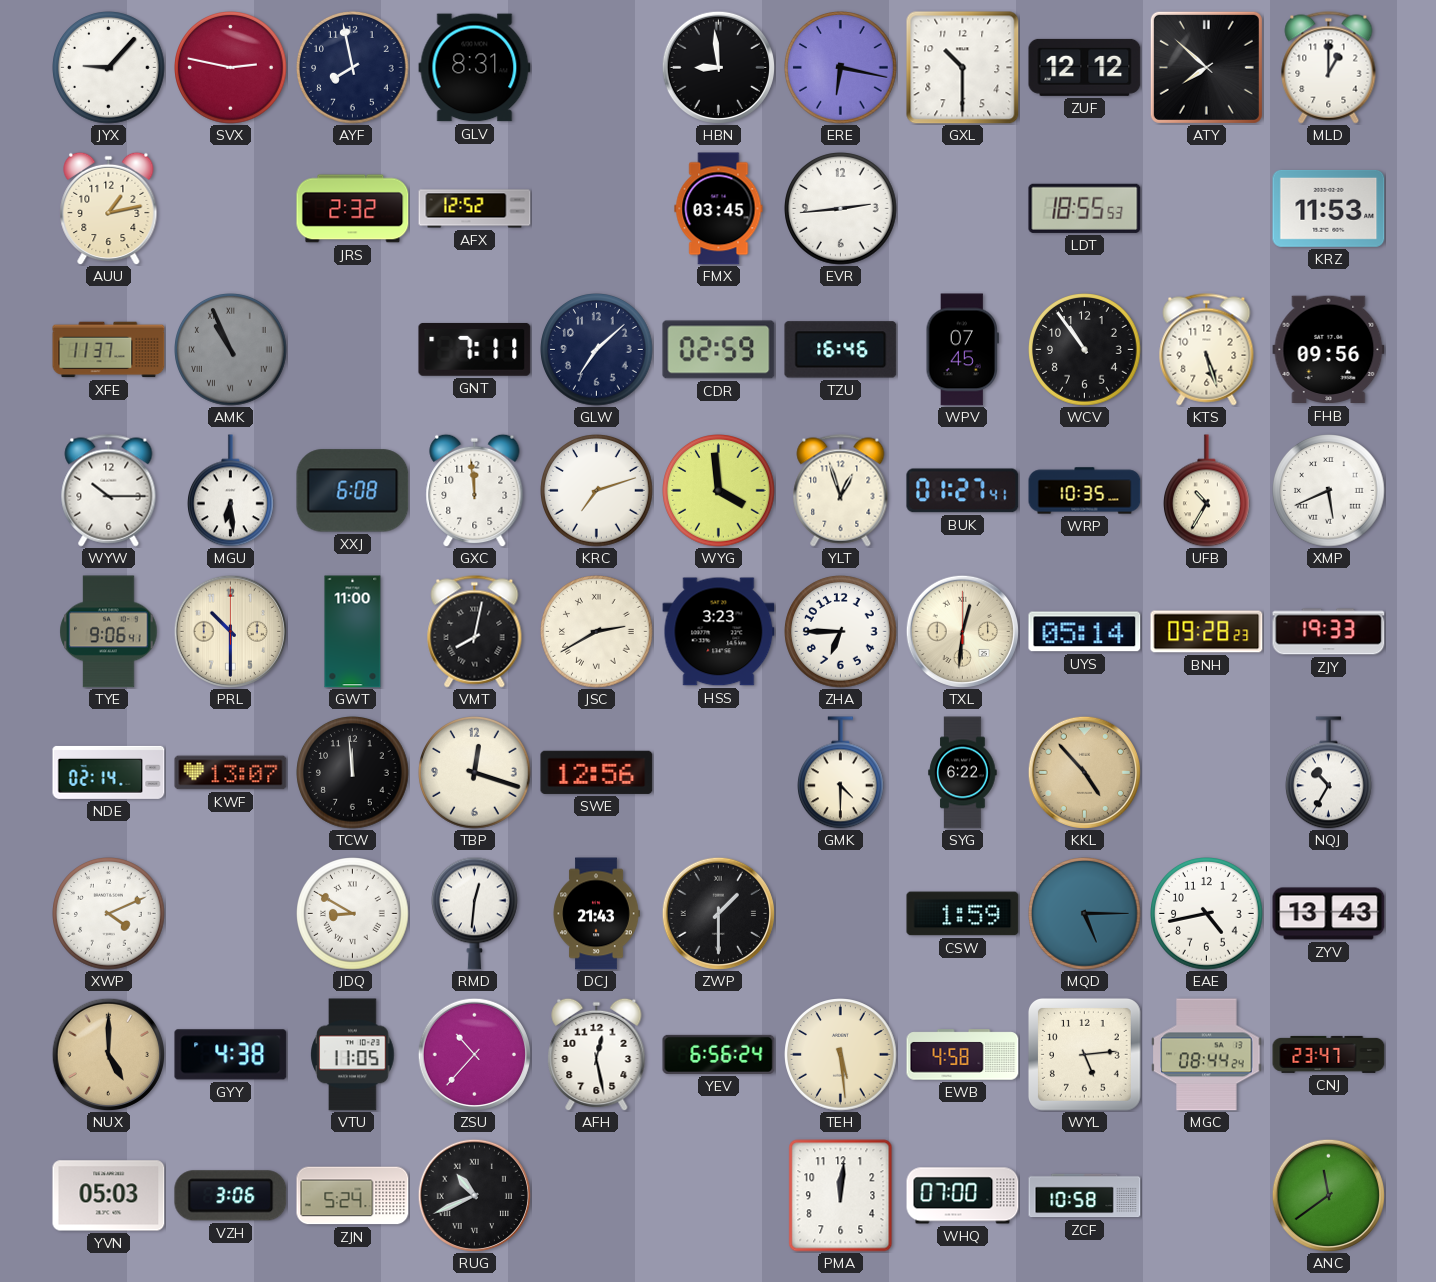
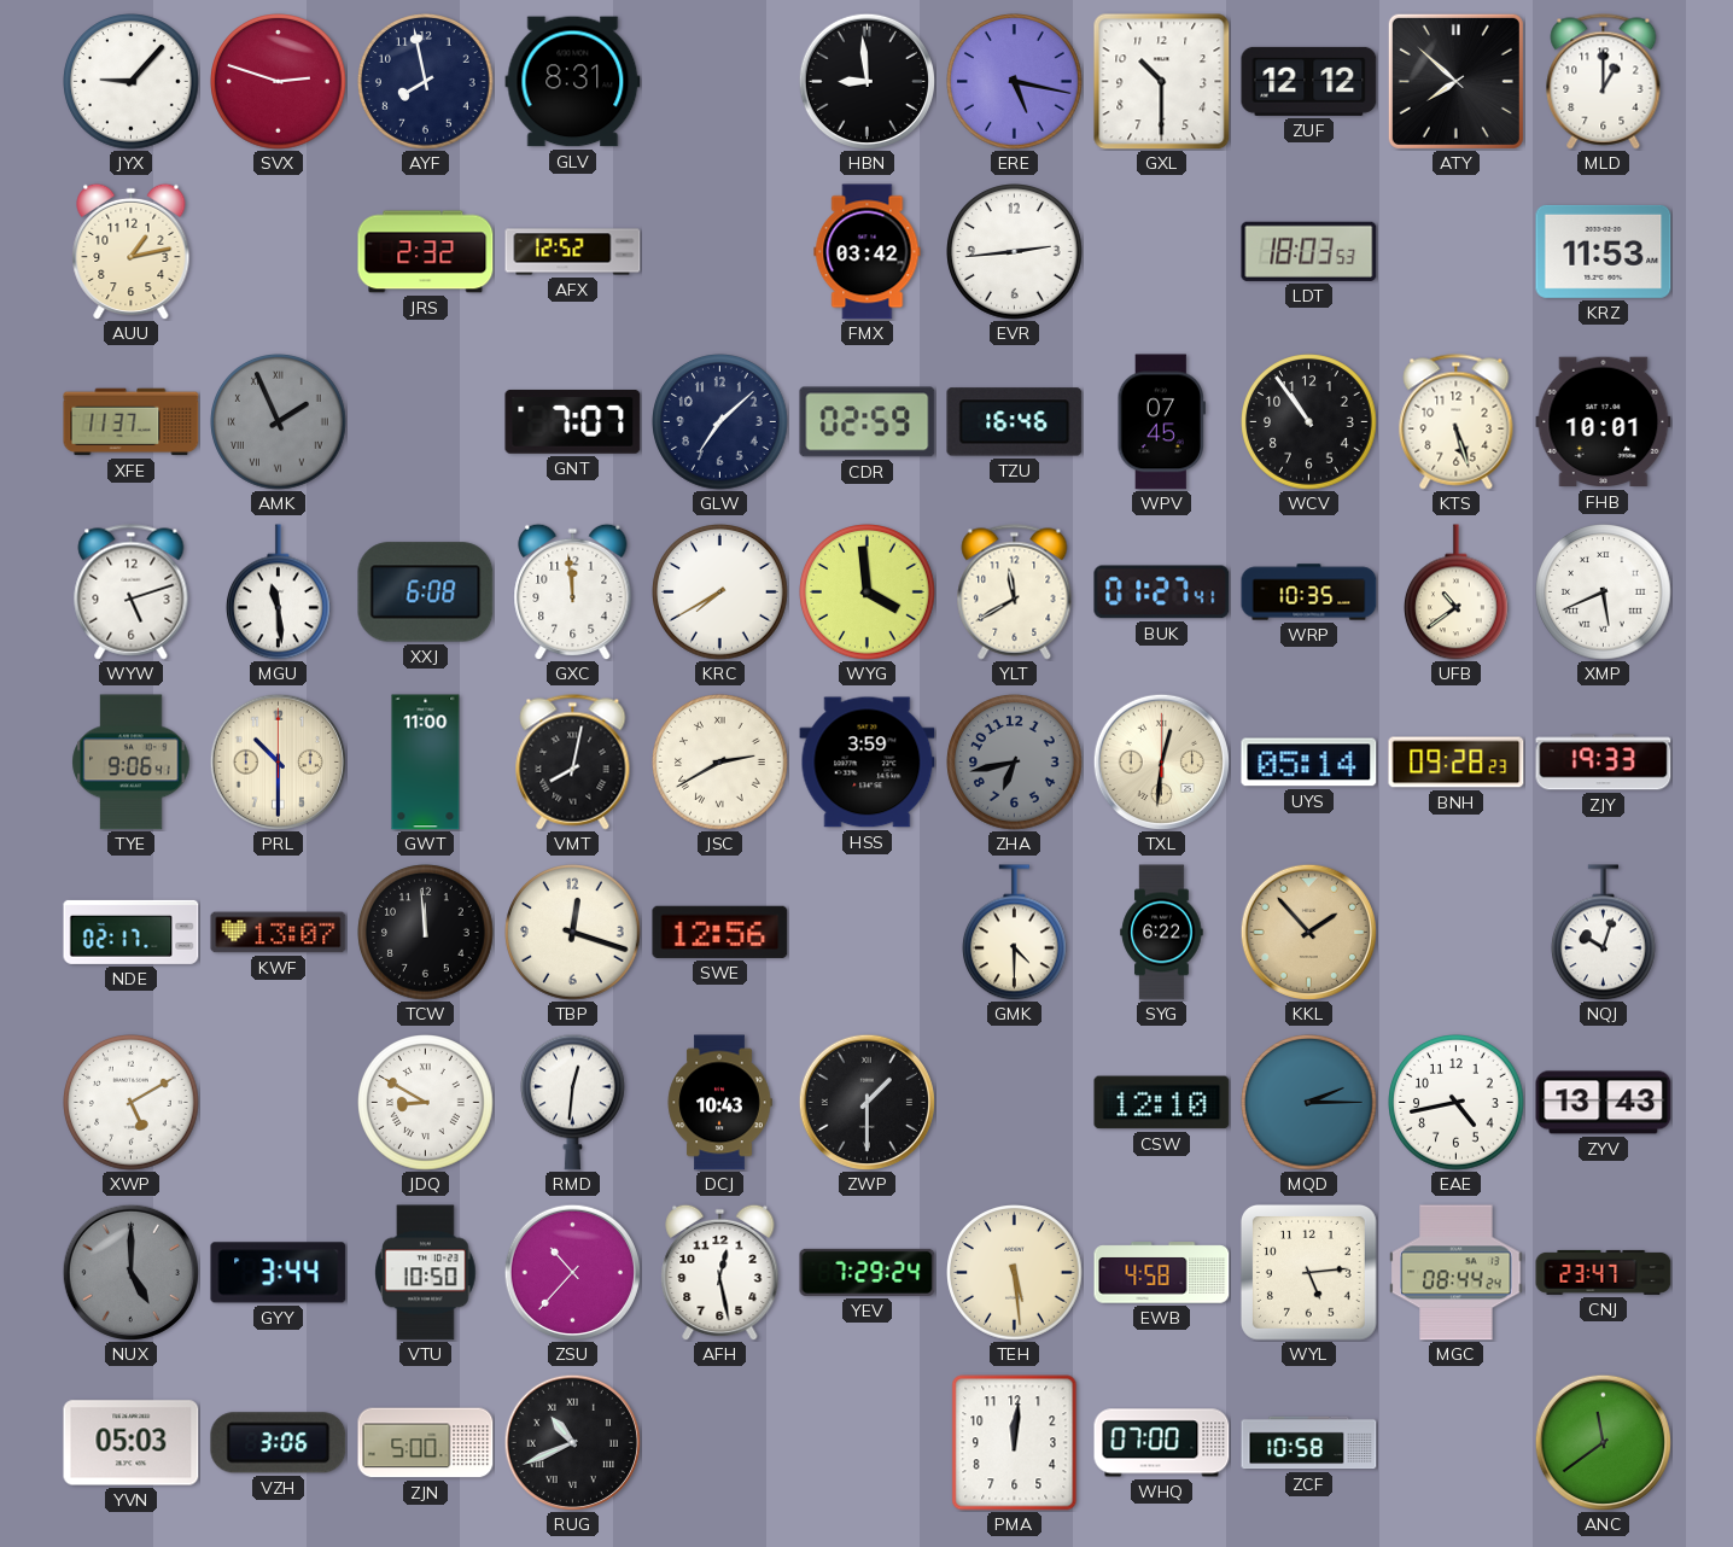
SVX: 2:47 -> 2:48 (279, 82)
ERE: 6:17 -> 5:17 (1015, 82)
FMX: 03:45 -> 03:42 (868, 252)
LDT: 18:55 -> 18:03 (1309, 251)
AMK: 10:56 -> 1:56 (279, 422)
GNT: 7:11 -> 7:07 (573, 422)
FHB: 09:56 -> 10:01 (1604, 422)
WYW: 10:15 -> 5:12 (132, 592)
MGU: 6:29 -> 11:29 (279, 592)
KRC: 7:12 -> 7:40 (720, 592)
YLT: 12:57 -> 11:40 (1015, 592)
UFB: 10:35 -> 10:39 (1457, 592)
HSS: 3:23 -> 3:59 (868, 763)
ZHA: 6:45 -> 6:43 (1015, 763)
ZHA dial: white -> grey (1015, 763)
NDE: 02:14 -> 02:17 (132, 932)
KKL: 4:53 -> 1:53 (1308, 932)
NQJ: 10:35 -> 10:03 (1604, 933)
XWP: 4:11 -> 5:10 (132, 1103)
DCJ: 21:43 -> 10:43 (719, 1103)
CSW: 1:59 -> 12:10 (1162, 1103)
MQD: 5:15 -> 2:15 (1309, 1103)
NUX dial: champagne -> grey (130, 1272)
GYY: 4:38 -> 3:44 (279, 1273)
VTU: 11:05 -> 10:50 (426, 1273)
YEV: 6:56 -> 7:29 (868, 1272)
ZJN: 5:24 -> 5:00 (426, 1443)
